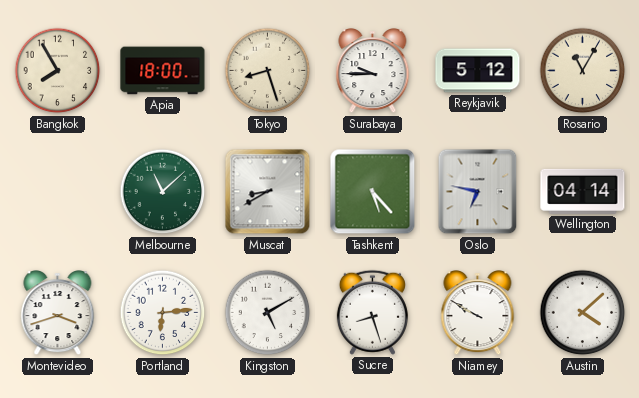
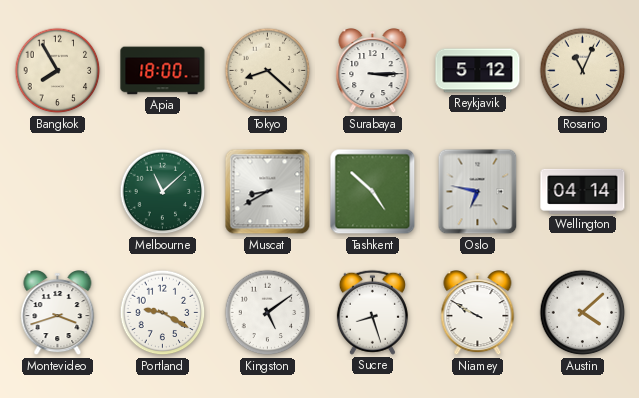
Tokyo: 8:27 -> 8:22 (268, 71)
Surabaya: 9:45 -> 3:15 (373, 72)
Rosario: 11:05 -> 11:04 (583, 71)
Tashkent: 5:23 -> 4:52 (373, 192)
Portland: 6:14 -> 9:20 (163, 313)
Kingston: 5:10 -> 5:09 (268, 313)
